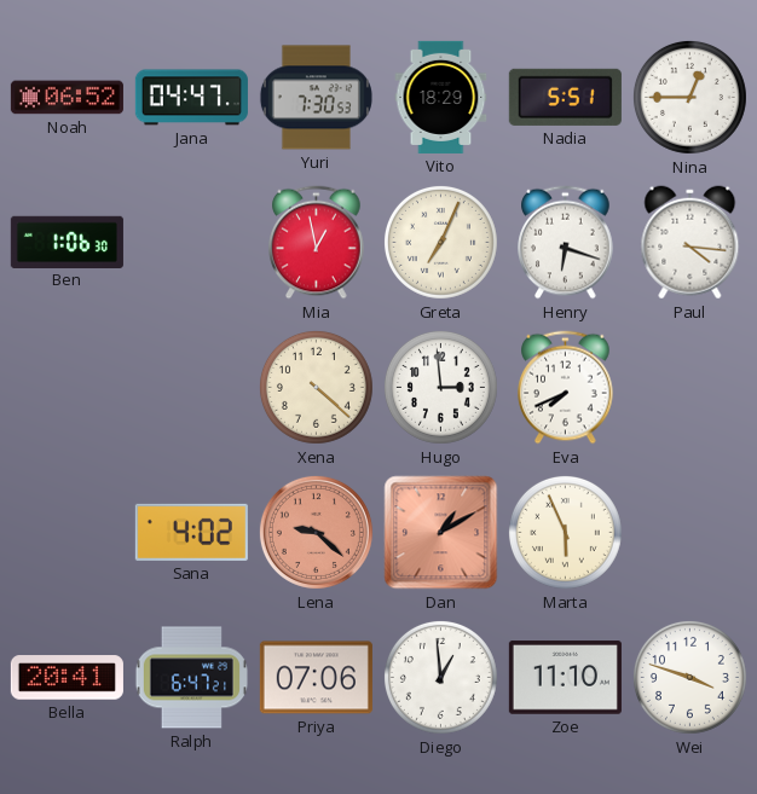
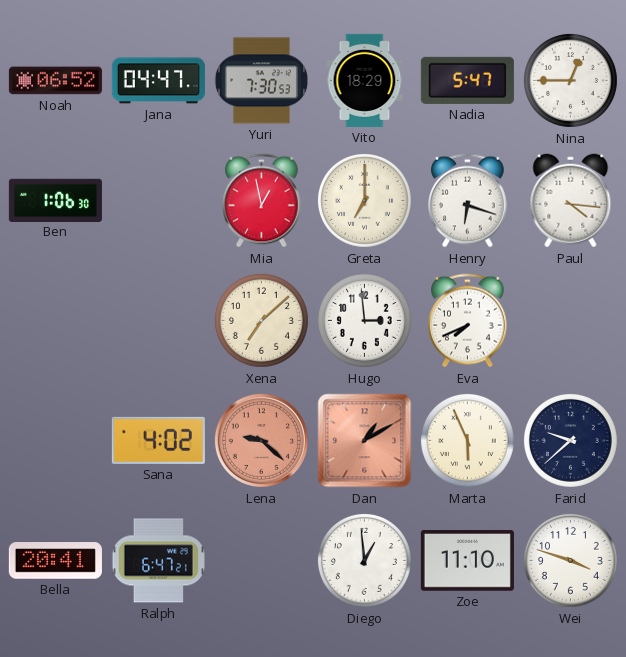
Nadia: 5:51 -> 5:47 (467, 80)
Greta: 7:04 -> 7:00 (364, 200)
Xena: 4:22 -> 7:08 (261, 320)
Farid: none -> 9:38 (570, 440)
Priya: 07:06 -> none (316, 678)
